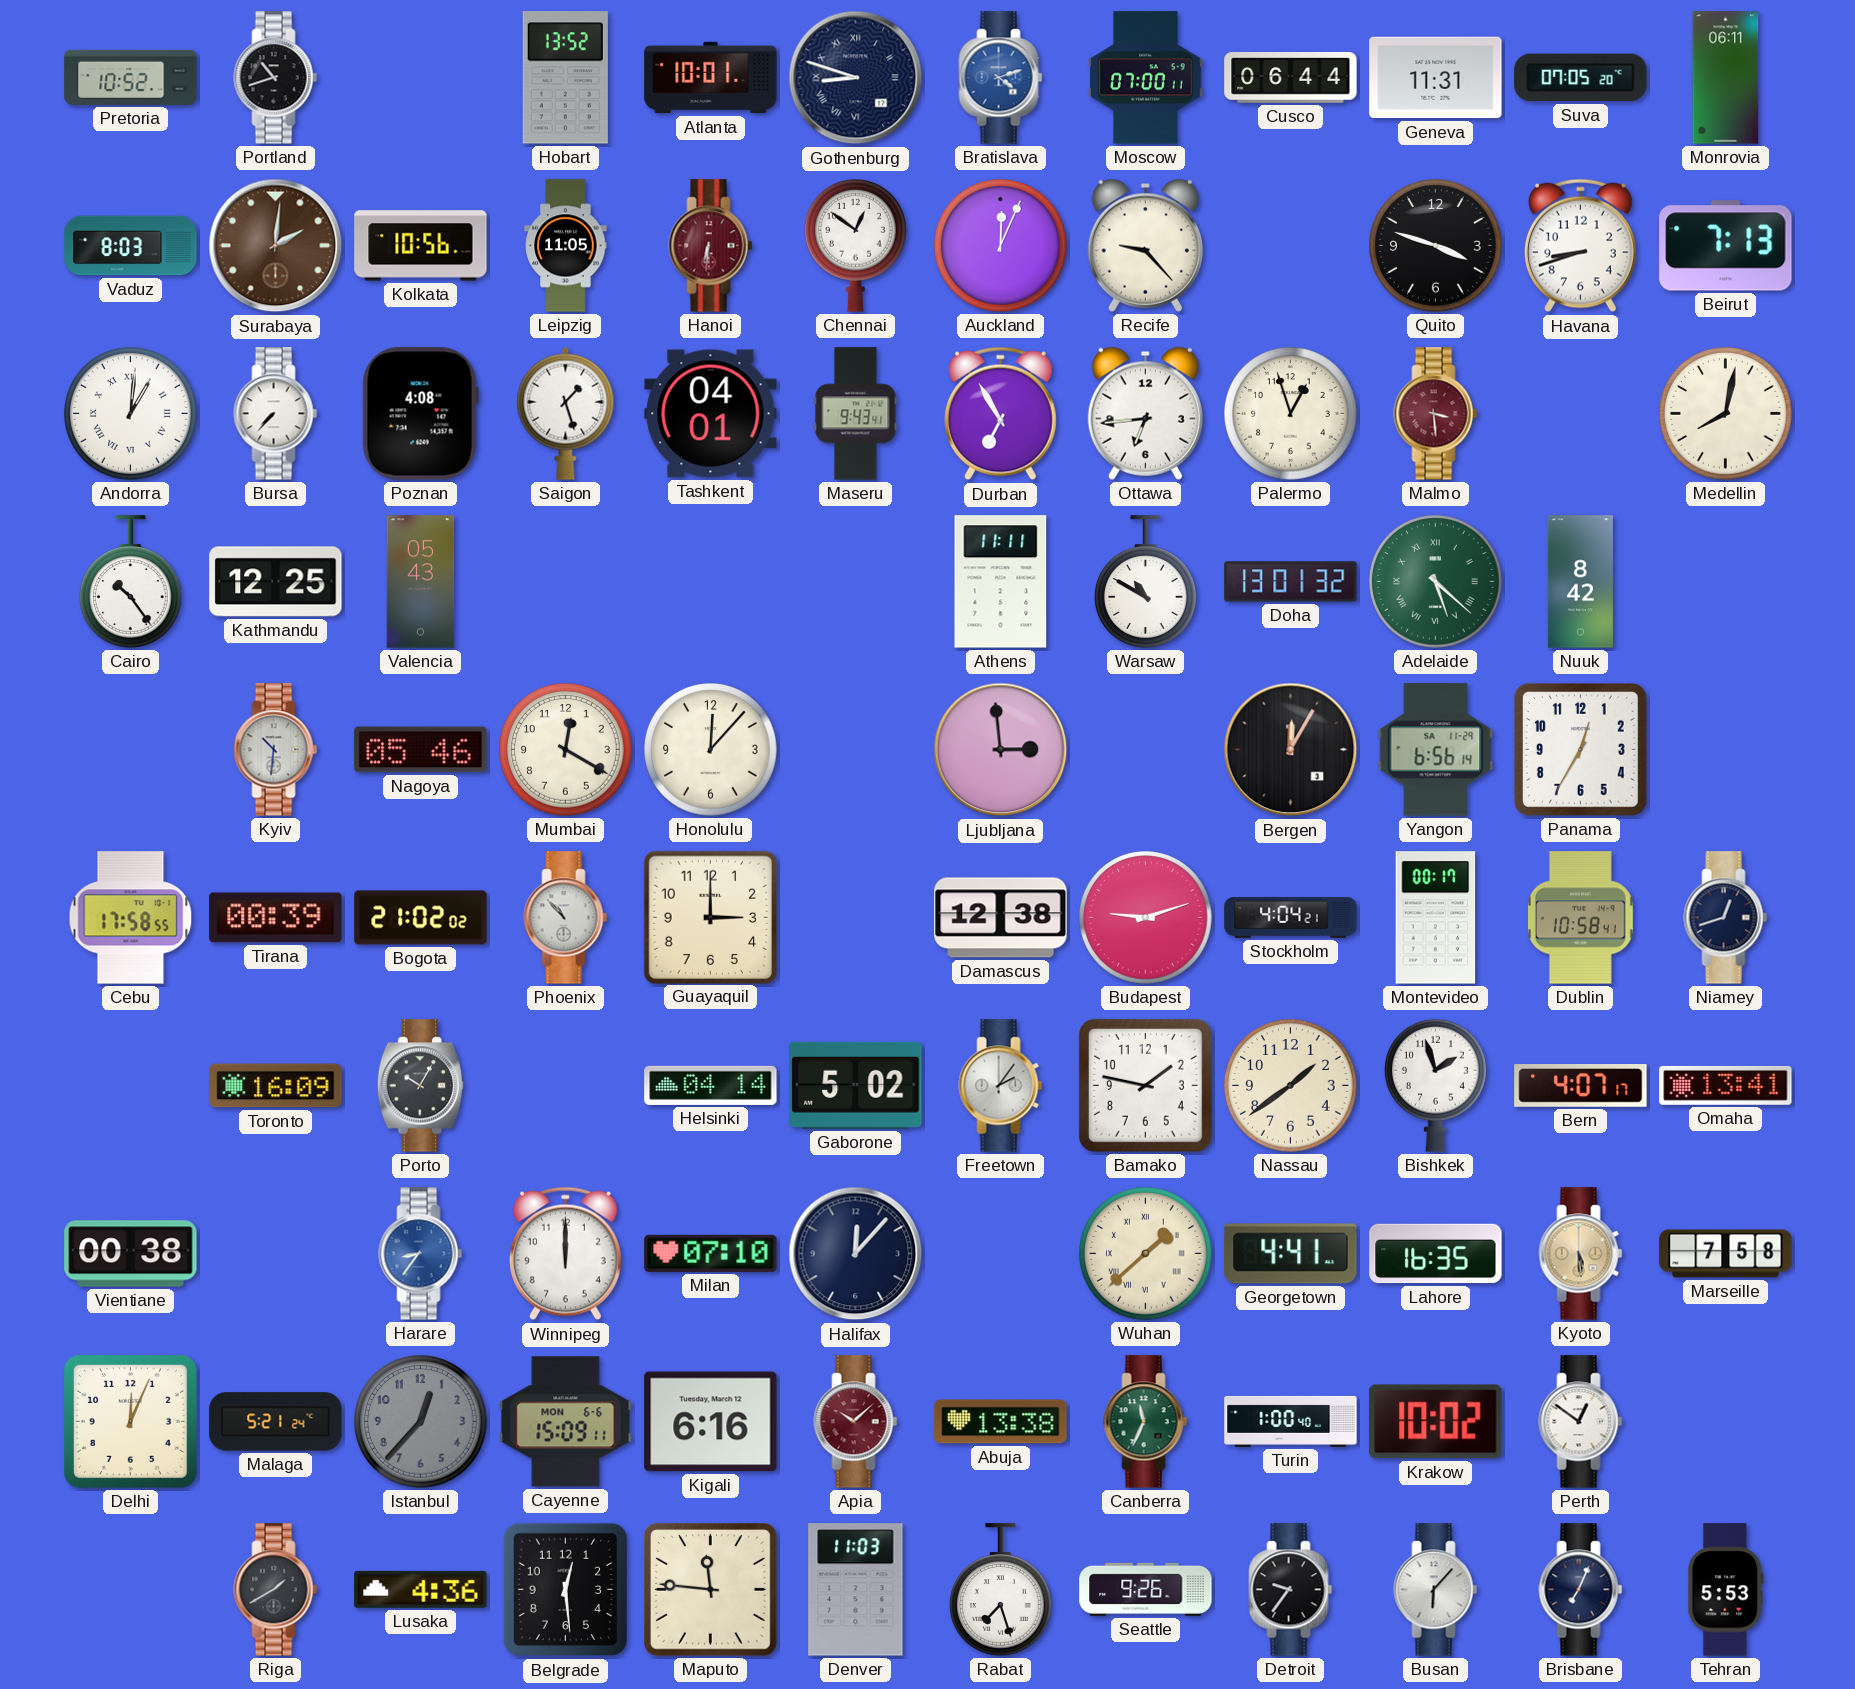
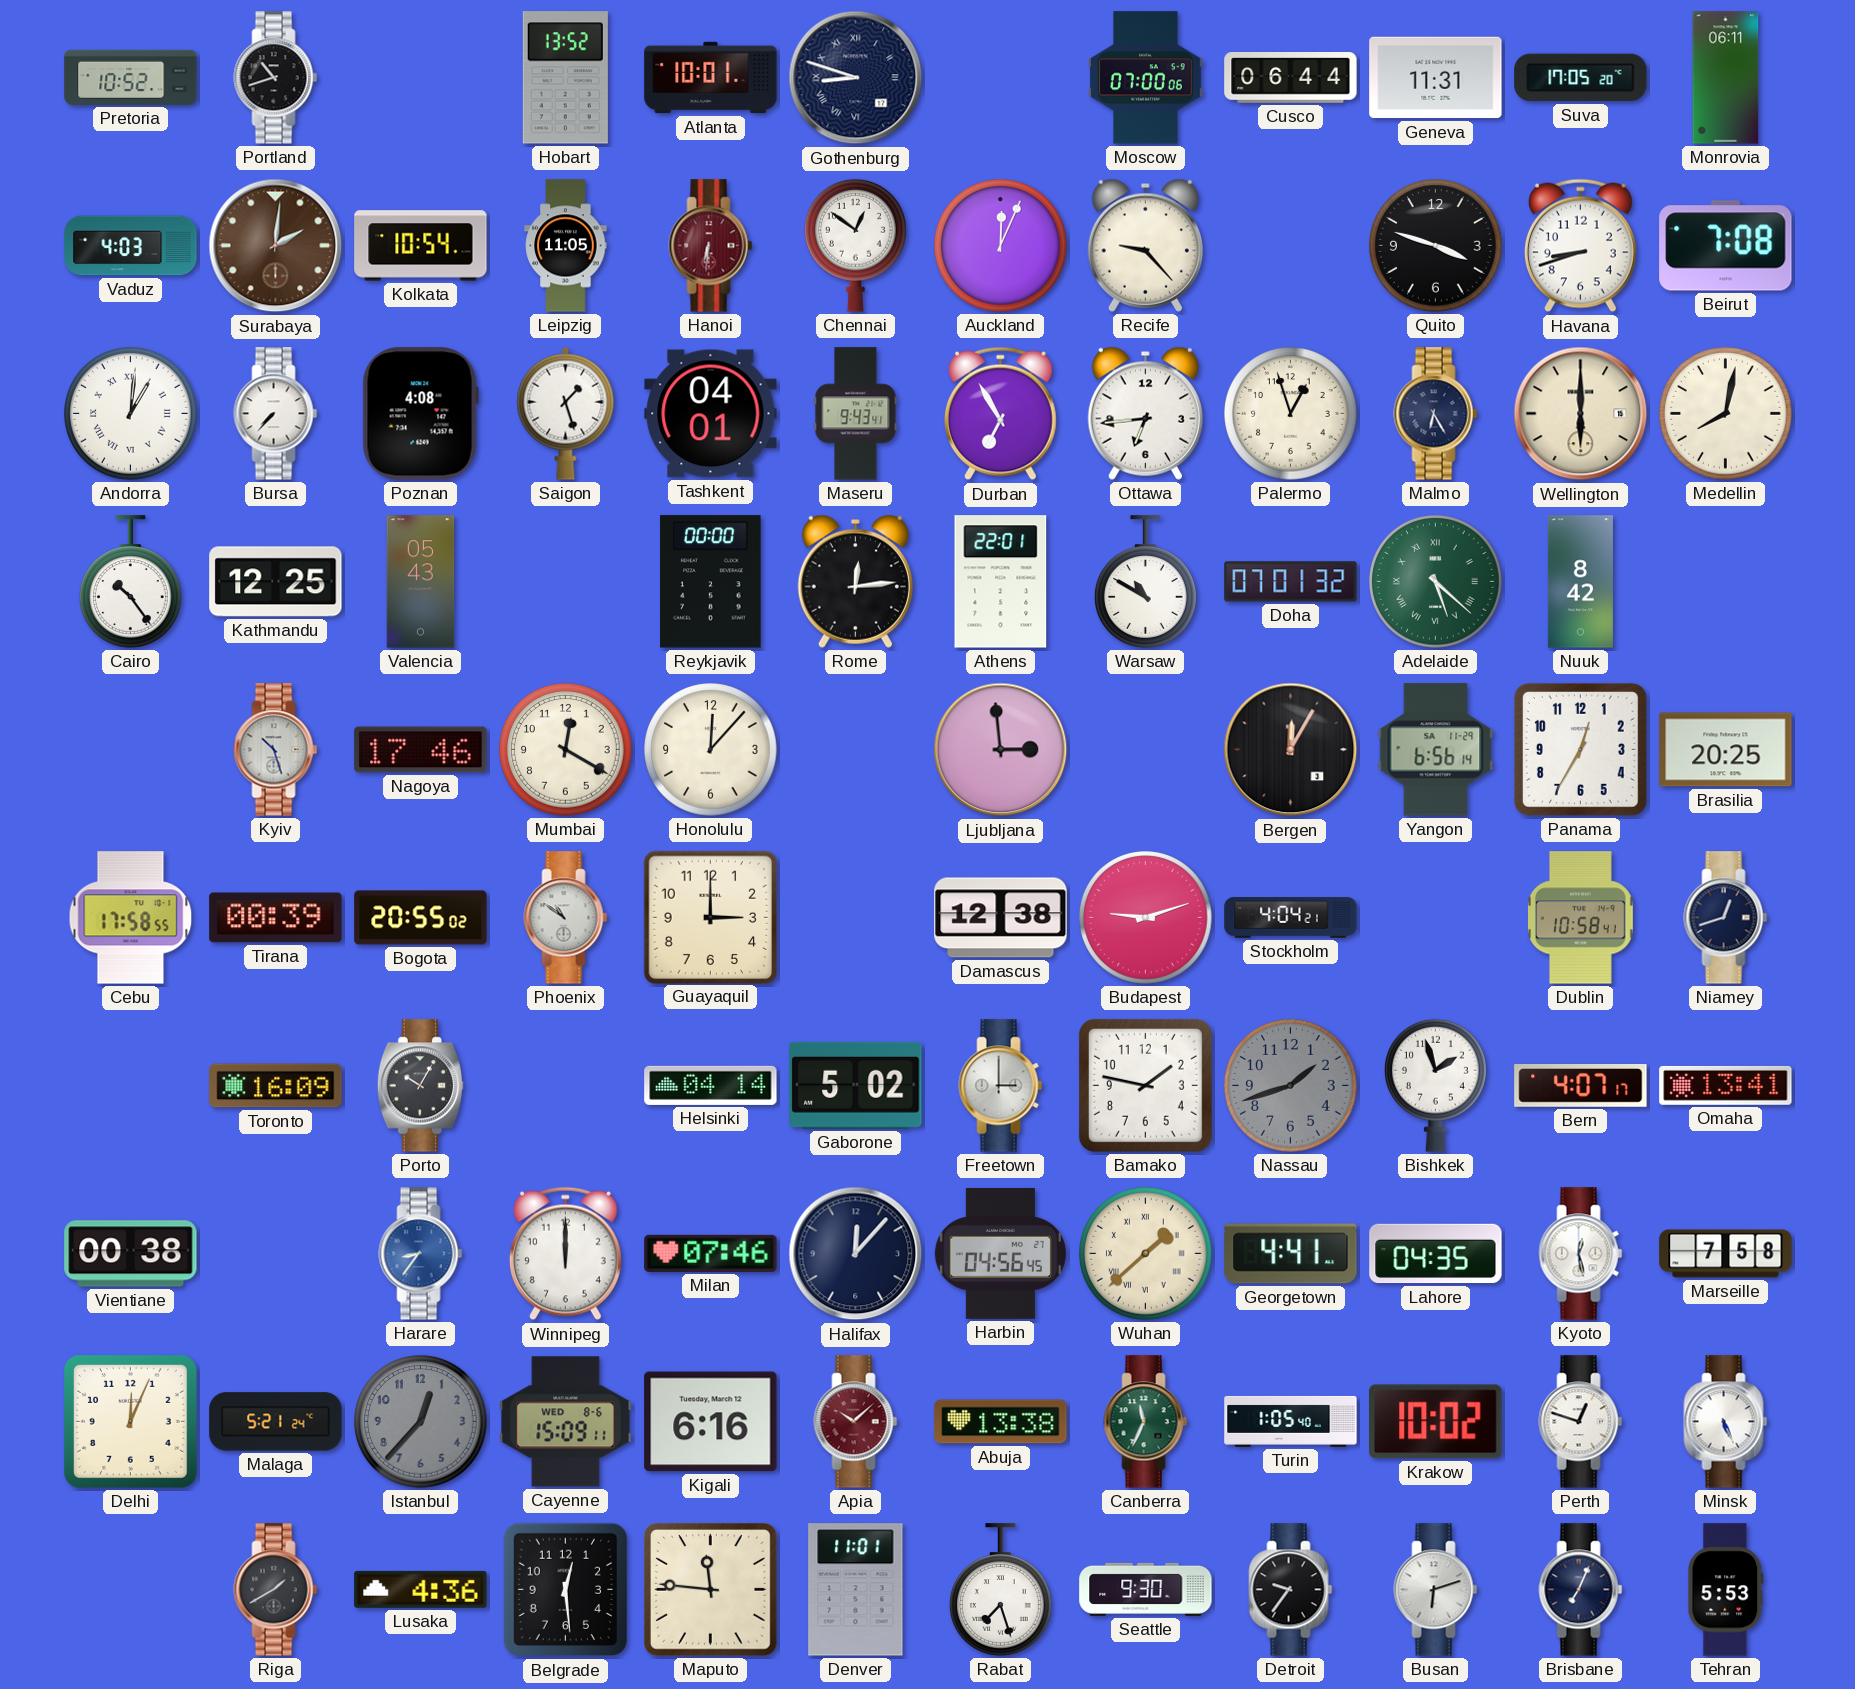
Bratislava: 4:12 -> none (1001, 78)
Moscow: 07:00:11 -> 07:00:06 (1146, 78)
Suva: 07:05 -> 17:05 (1581, 78)
Vaduz: 8:03 -> 4:03 (131, 246)
Kolkata: 10:56 -> 10:54 (421, 246)
Beirut: 7:13 -> 7:08 (1726, 246)
Malmo: 3:29 -> 6:25 (1436, 414)
Malmo dial: burgundy -> navy (1436, 414)
Wellington: none -> 6:00 (1581, 414)
Reykjavik: none -> 00:00 (711, 582)
Rome: none -> 12:14 (855, 581)
Athens: 11:11 -> 22:01 (1001, 582)
Doha: 13:01 -> 07:01 (1291, 582)
Kyiv: 10:31 -> 10:27 (276, 750)
Nagoya: 05:46 -> 17:46 (421, 750)
Brasilia: none -> 20:25 (1726, 750)
Bogota: 21:02 -> 20:55 (421, 918)
Phoenix: 10:53 -> 10:51 (566, 918)
Montevideo: 00:17 -> none (1436, 918)
Freetown: 2:06 -> 3:00 (1001, 1086)
Nassau: 1:39 -> 1:42 (1291, 1086)
Nassau dial: cream -> grey (1291, 1086)
Milan: 07:10 -> 07:46 (711, 1253)
Harbin: none -> 04:56 (1000, 1253)
Lahore: 16:35 -> 04:35 (1436, 1254)
Kyoto: 5:29 -> 12:28 (1581, 1254)
Kyoto dial: champagne -> white (1581, 1254)
Cayenne date: MON 6-6 -> WED 8-6 (566, 1422)
Turin: 1:00 -> 1:05 (1291, 1421)
Perth: 12:51 -> 12:48 (1581, 1422)
Minsk: none -> 5:26 (1726, 1422)
Denver: 11:03 -> 11:01 (856, 1590)
Seattle: 9:26 -> 9:30 (1146, 1589)
Busan: 6:07 -> 6:12 (1436, 1590)
